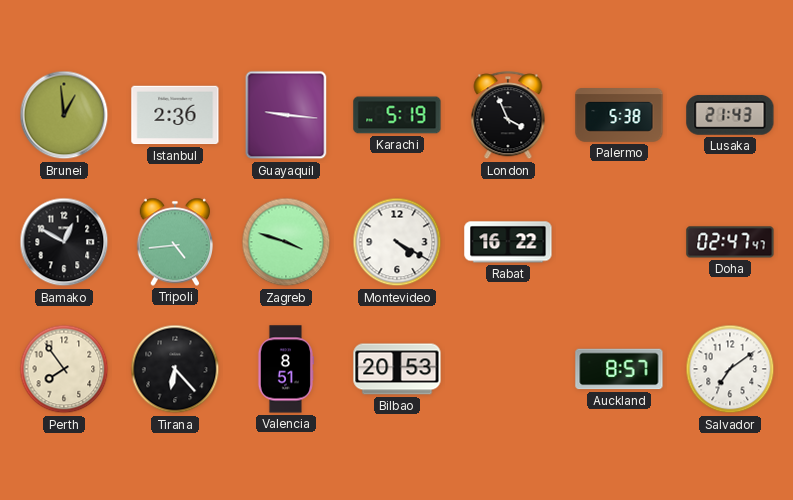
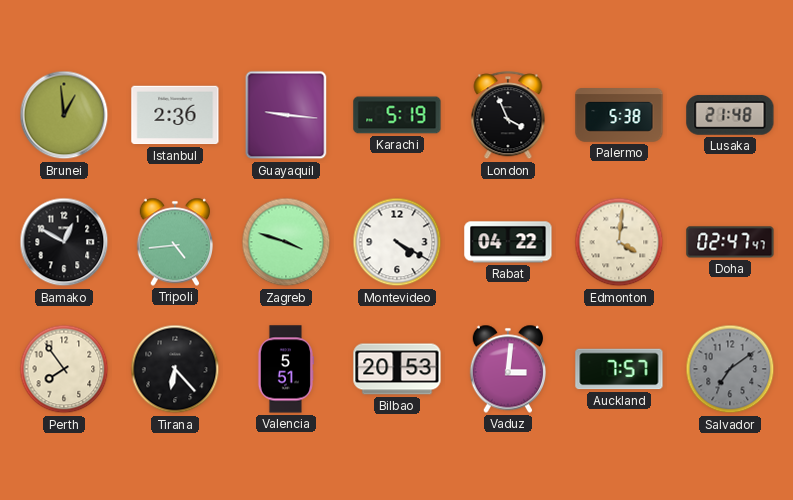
Lusaka: 21:43 -> 21:48 (730, 115)
Rabat: 16:22 -> 04:22 (508, 242)
Edmonton: none -> 4:01 (619, 242)
Valencia: 8:51 -> 5:51 (285, 369)
Vaduz: none -> 3:01 (507, 369)
Auckland: 8:57 -> 7:57 (619, 369)
Salvador dial: white -> grey (730, 369)
